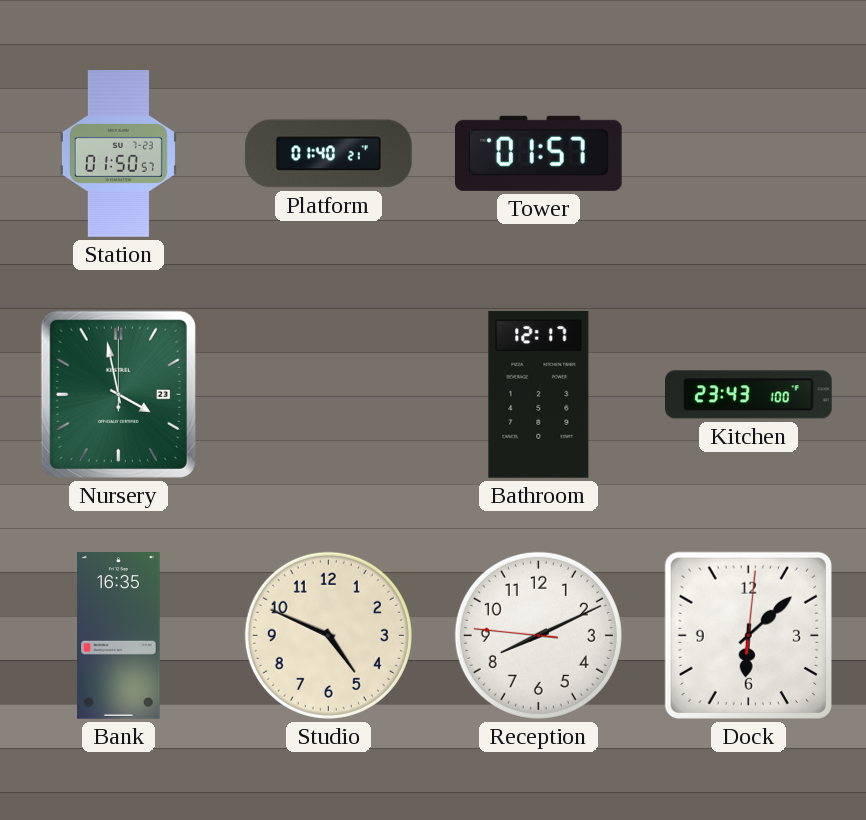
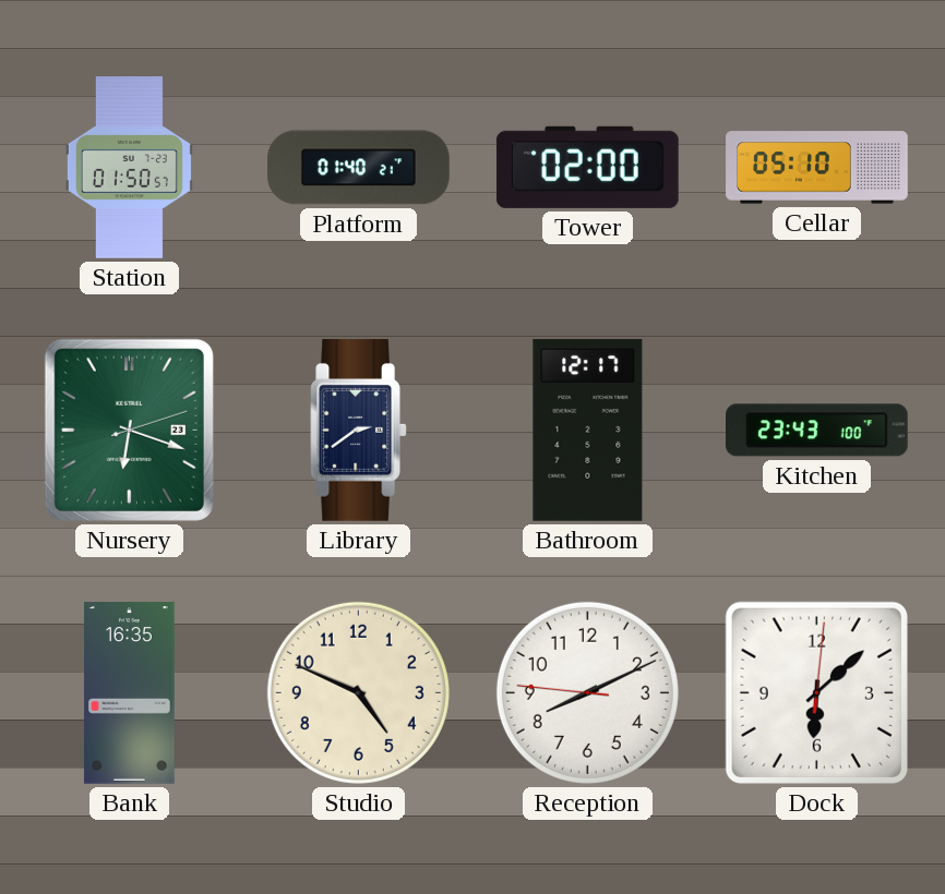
Tower: 01:57 -> 02:00 (587, 167)
Cellar: none -> 05:10 (817, 168)
Nursery: 3:58 -> 6:18 (129, 430)
Library: none -> 2:39 (359, 431)
